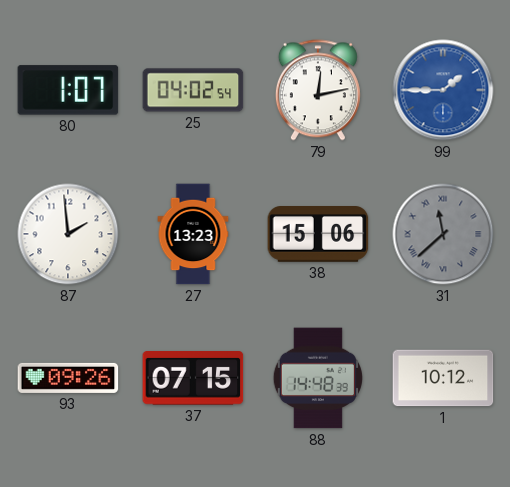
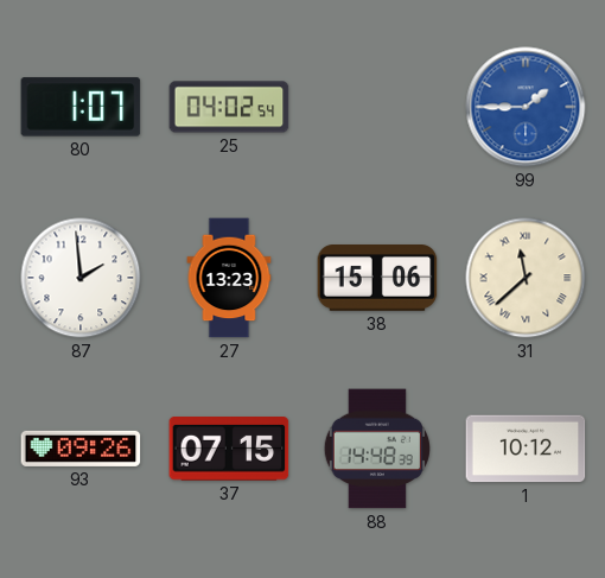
79: 12:13 -> none (318, 90)
31 dial: grey -> cream (526, 278)
